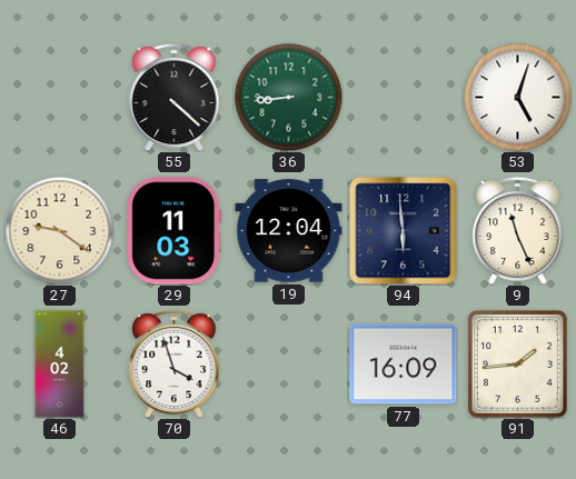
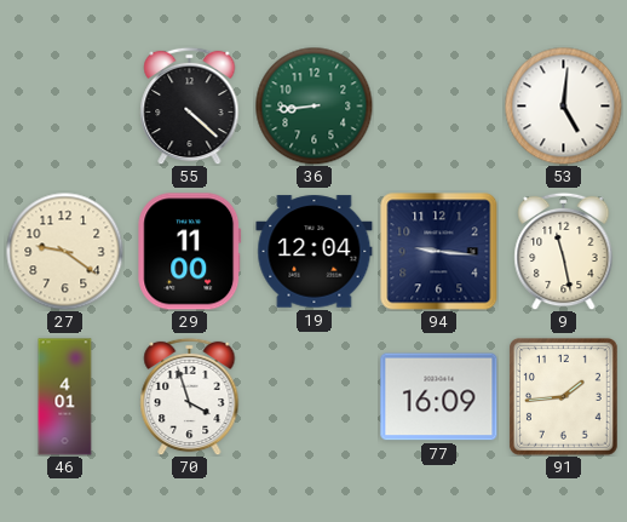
53: 5:03 -> 5:01 (563, 105)
29: 11:03 -> 11:00 (190, 252)
94: 5:59 -> 9:16 (439, 252)
9: 11:26 -> 11:28 (564, 251)
46: 4:02 -> 4:01 (65, 397)
